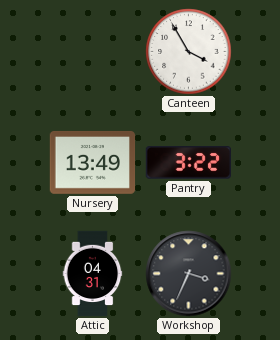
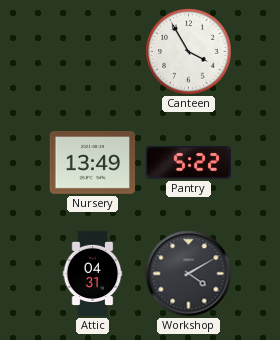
Pantry: 3:22 -> 5:22 (188, 163)
Workshop: 3:34 -> 4:10 (189, 274)
